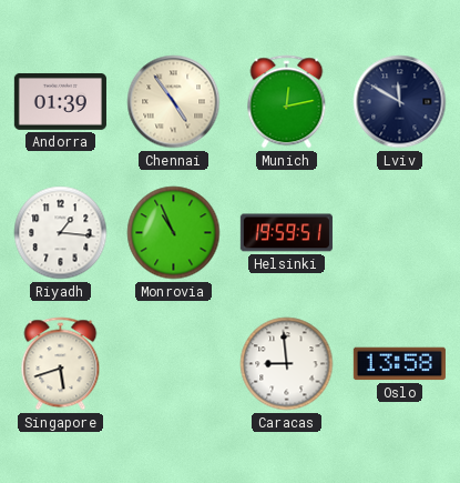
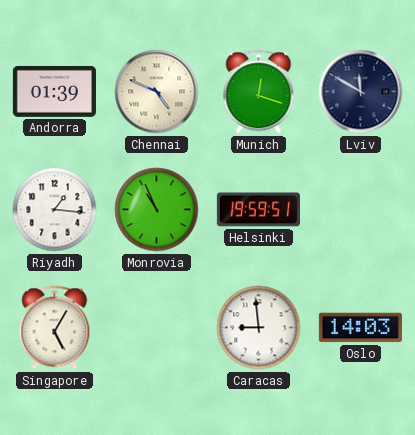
Chennai: 4:54 -> 4:49 (157, 92)
Munich: 12:13 -> 12:18 (259, 92)
Singapore: 5:42 -> 5:05 (55, 328)
Oslo: 13:58 -> 14:03 (360, 328)
